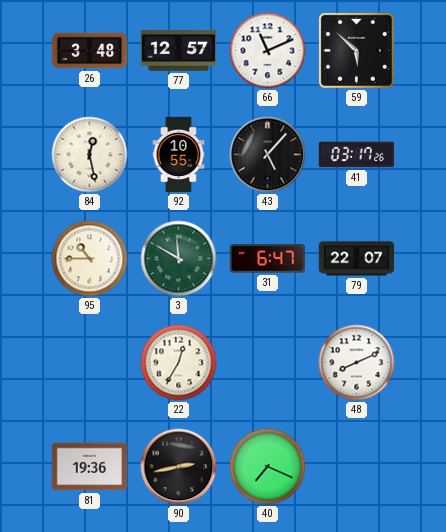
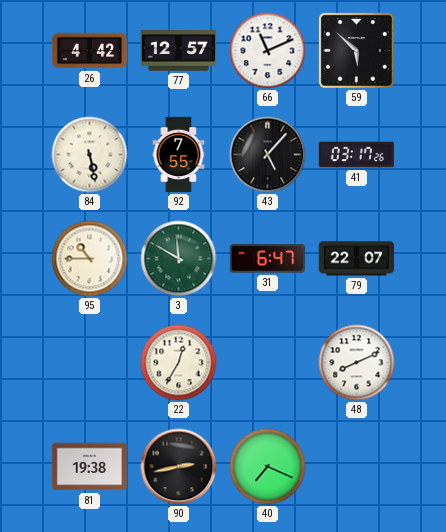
26: 3:48 -> 4:42 (90, 51)
84: 12:28 -> 5:28 (90, 155)
92: 10:55 -> 7:55 (179, 155)
81: 19:36 -> 19:38 (90, 467)
